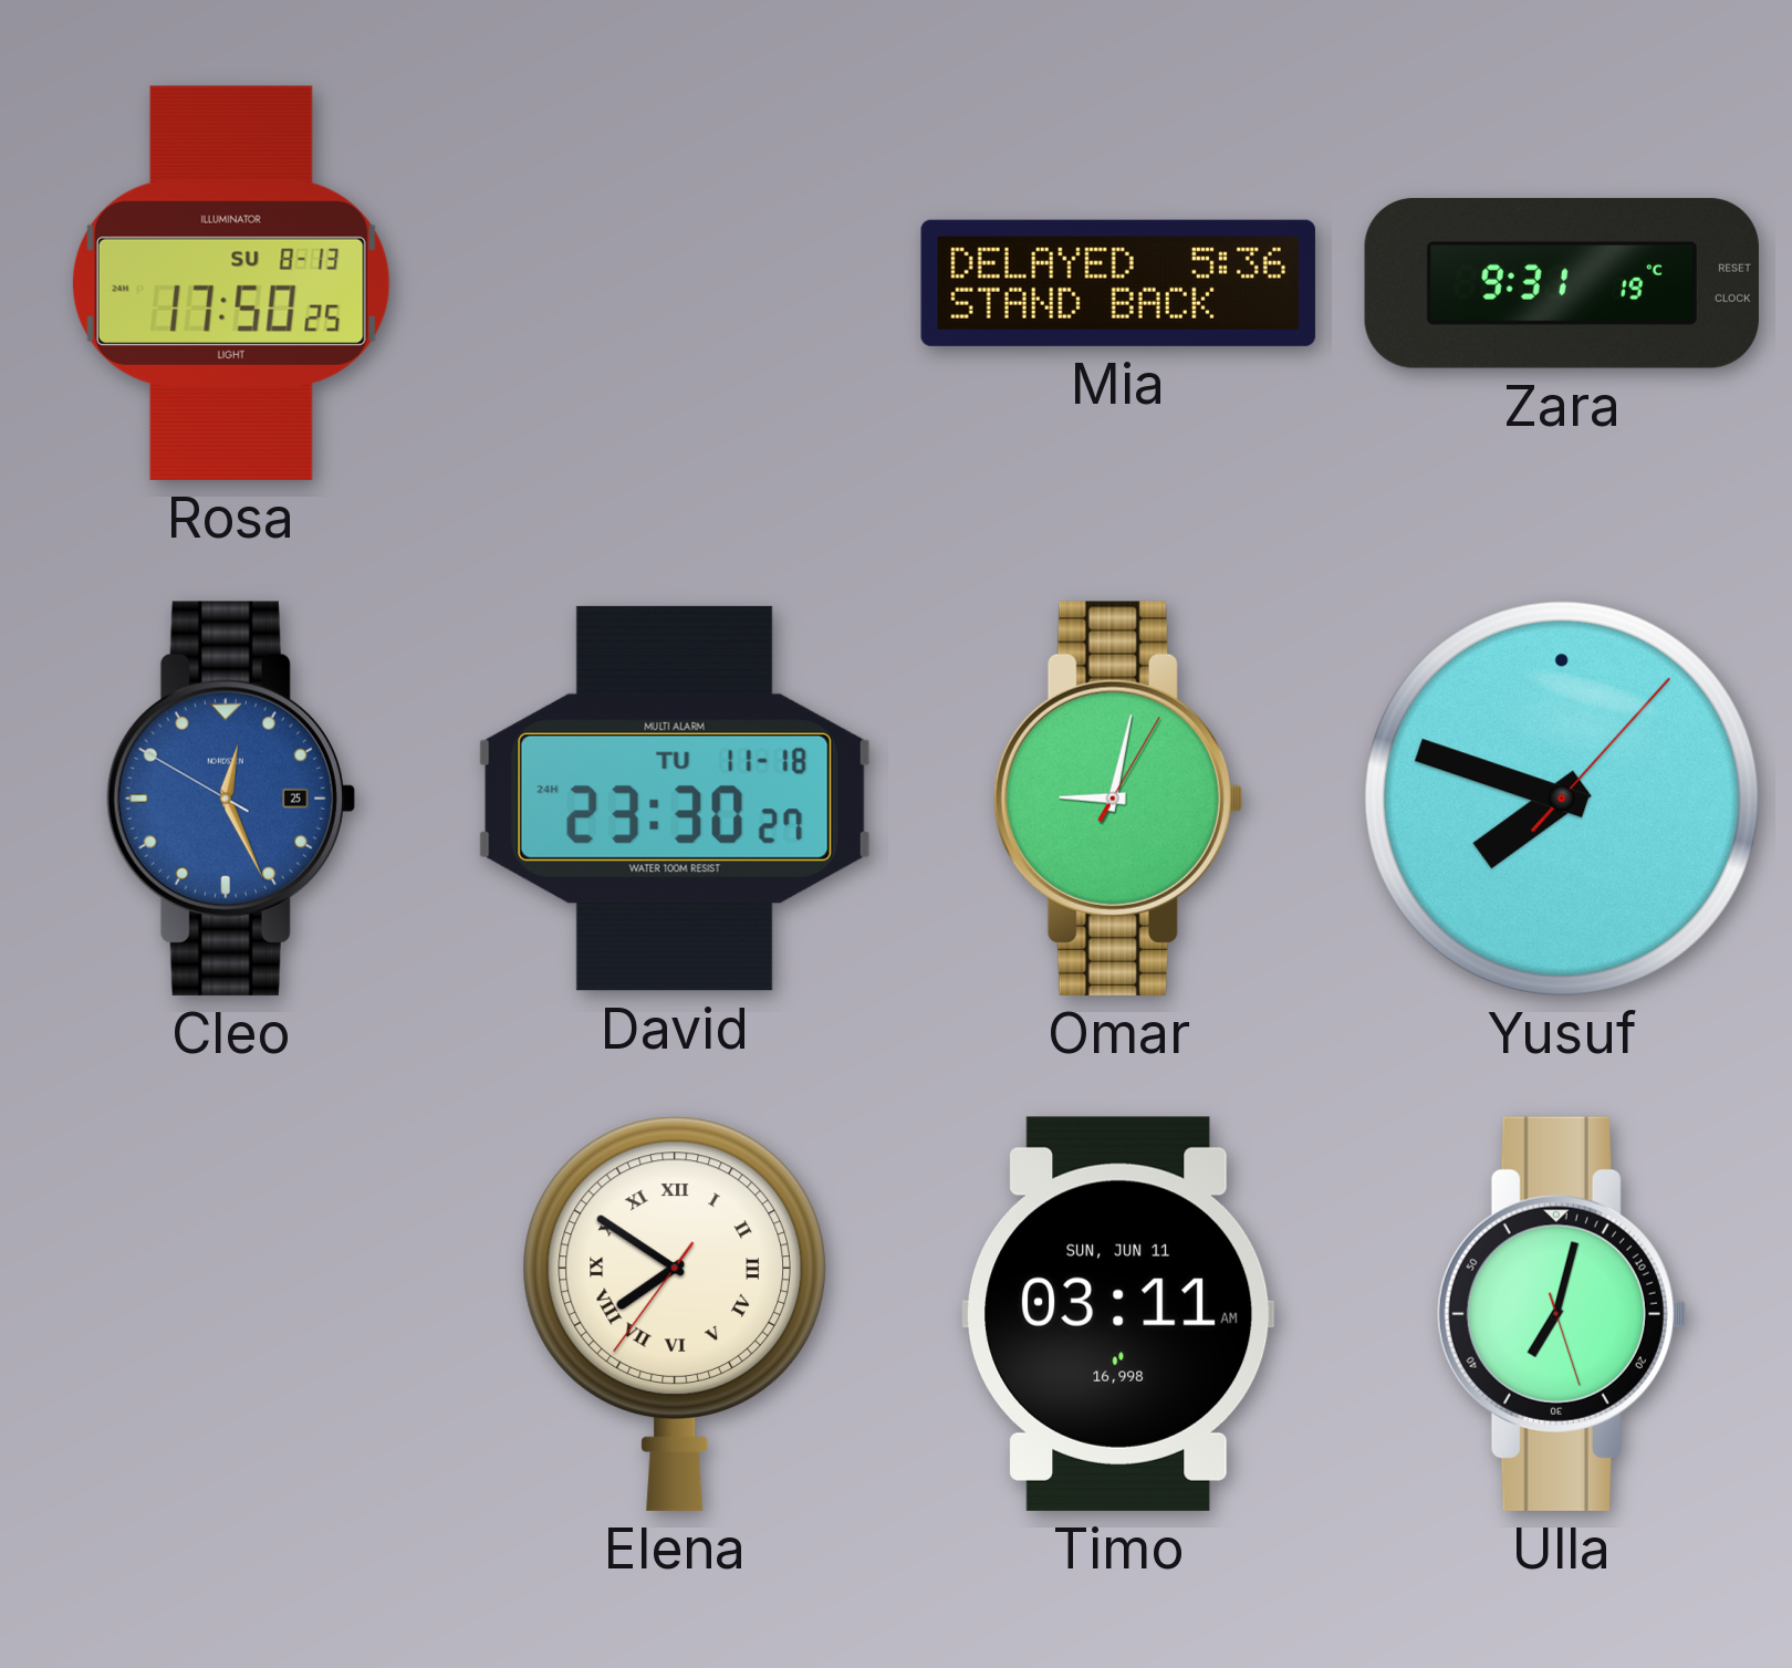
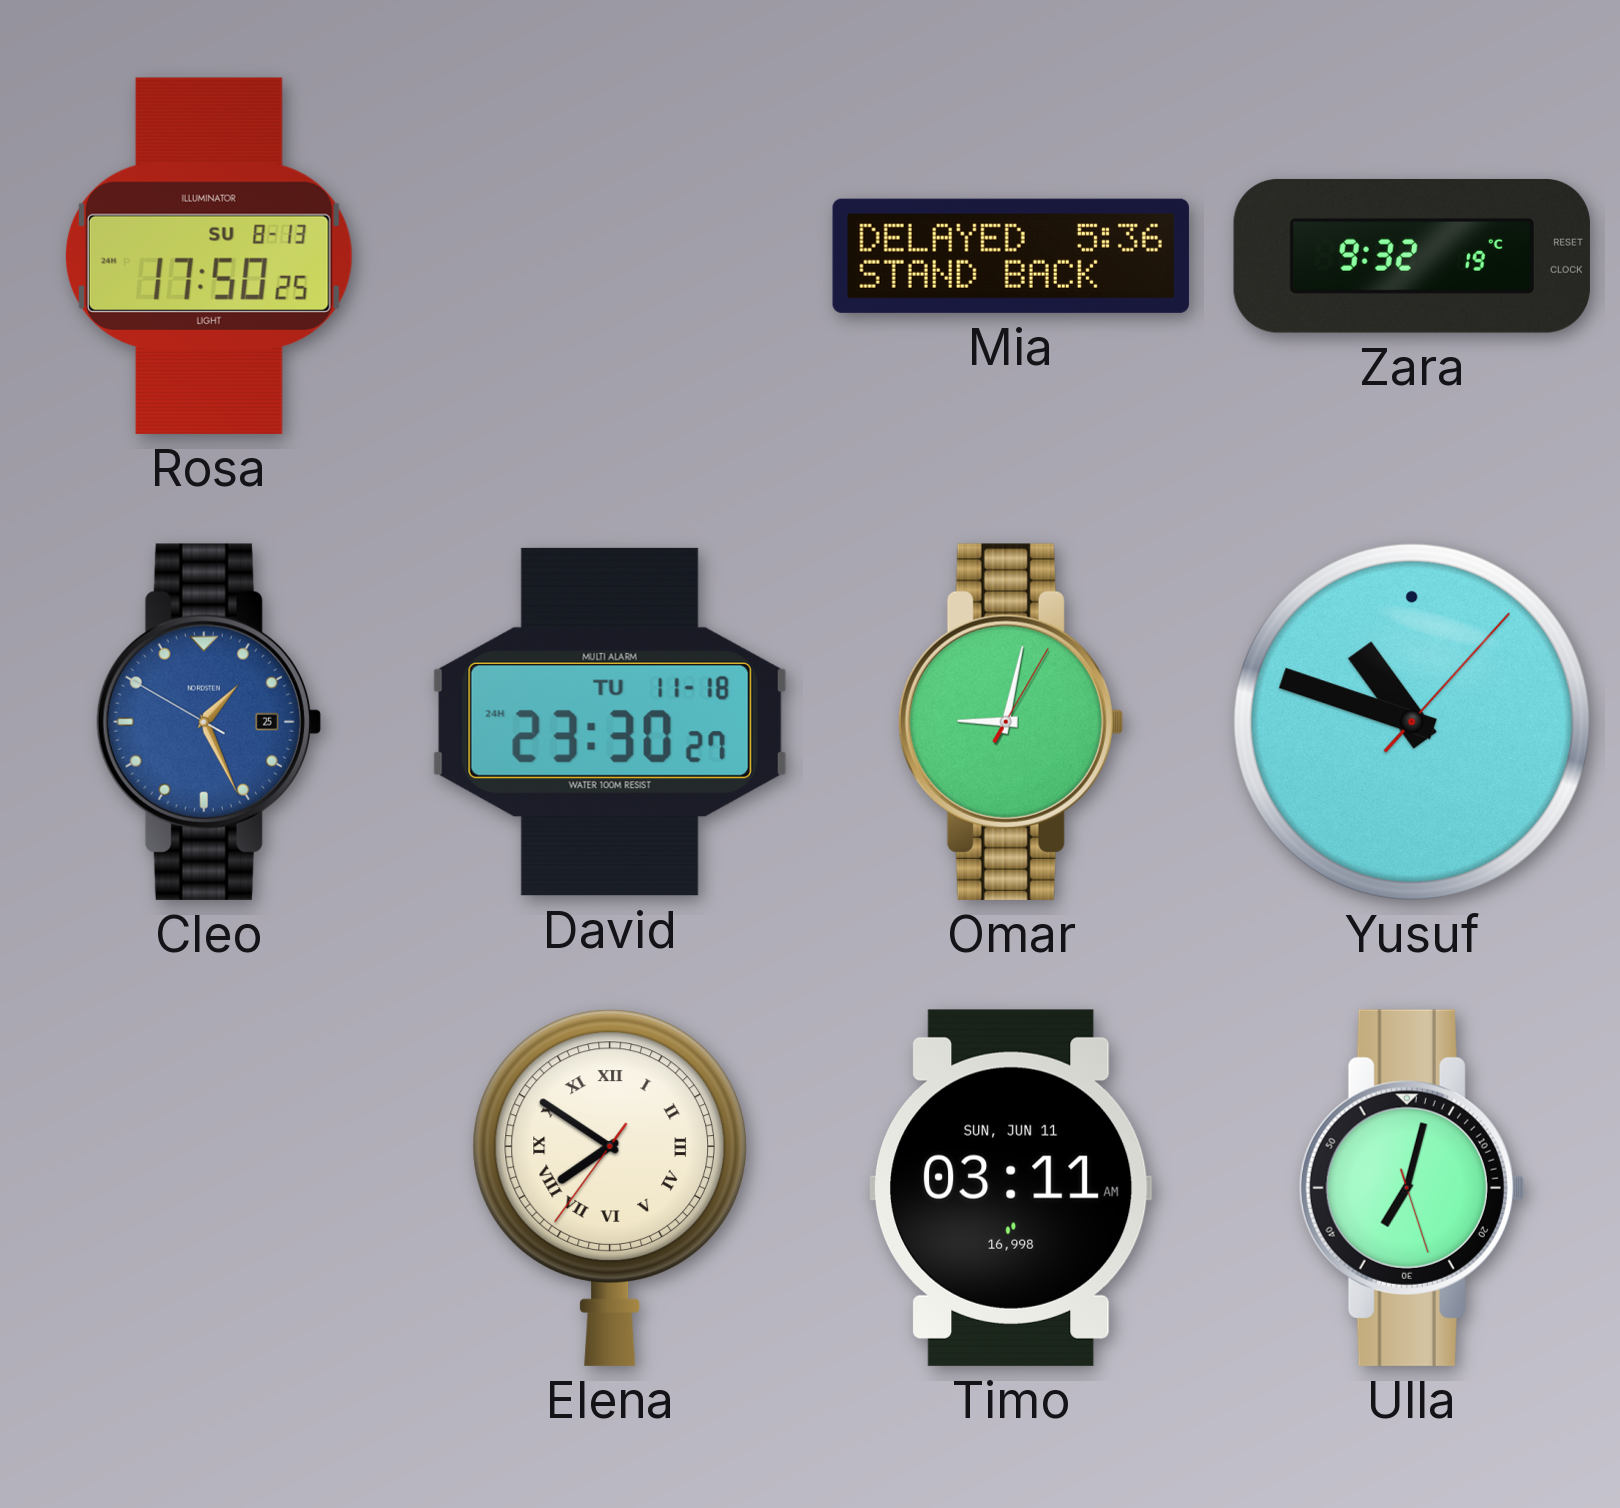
Zara: 9:31 -> 9:32 (1412, 256)
Cleo: 12:25 -> 1:25 (208, 722)
Yusuf: 7:48 -> 10:48 (1412, 722)
